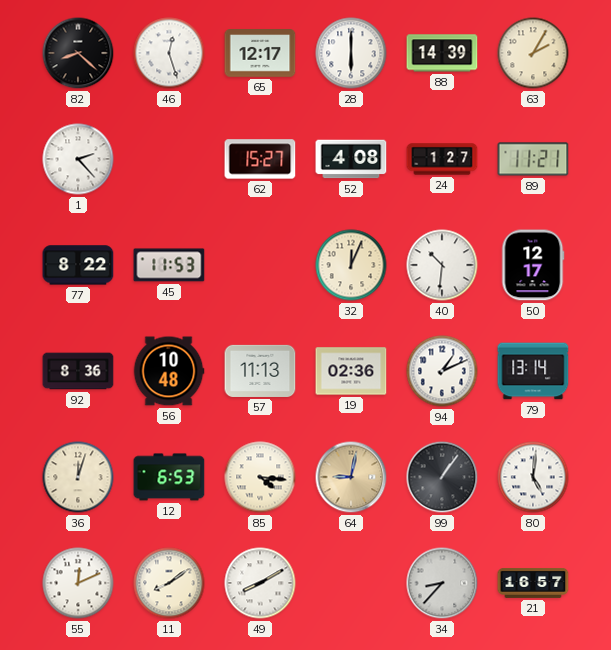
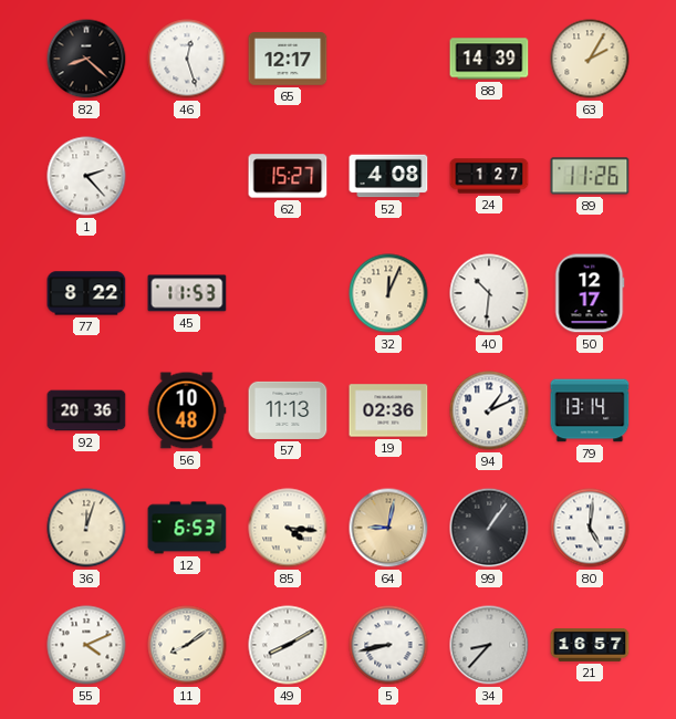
28: 6:00 -> none (351, 53)
89: 11:21 -> 11:26 (590, 176)
92: 8:36 -> 20:36 (86, 410)
55: 12:11 -> 4:11 (86, 645)
5: none -> 8:43 (388, 645)
